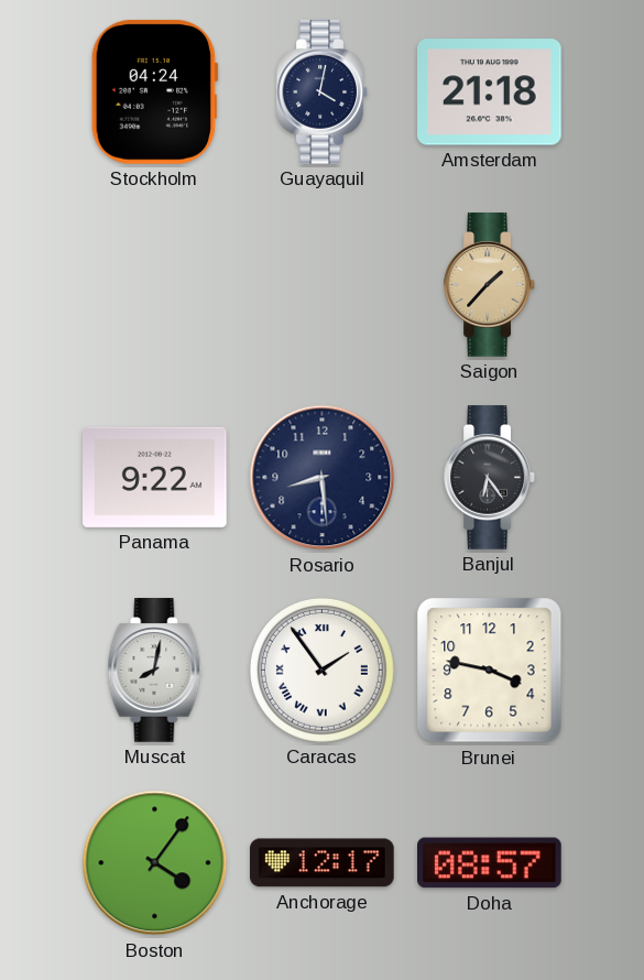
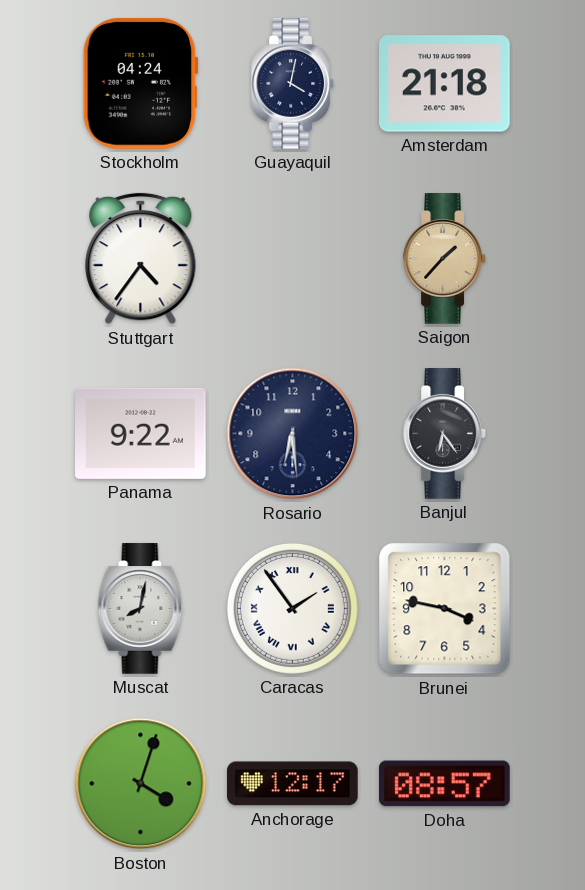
Stuttgart: none -> 4:36 (141, 259)
Rosario: 8:29 -> 6:29 (293, 434)
Boston: 4:06 -> 4:03 (141, 784)
